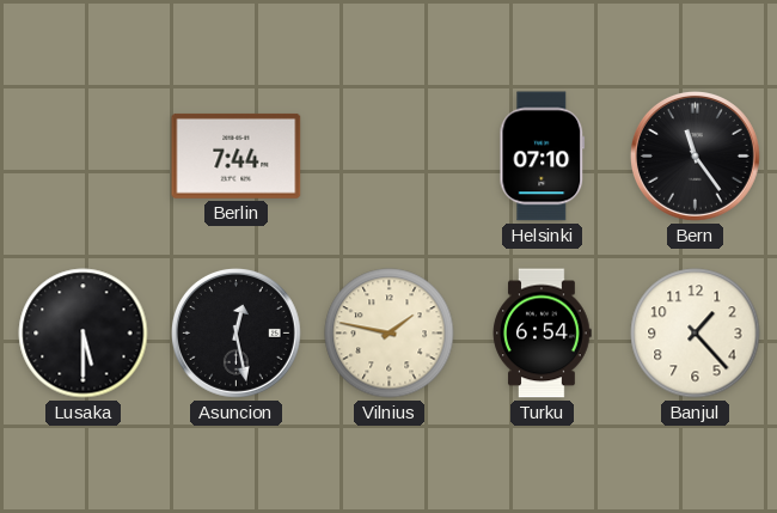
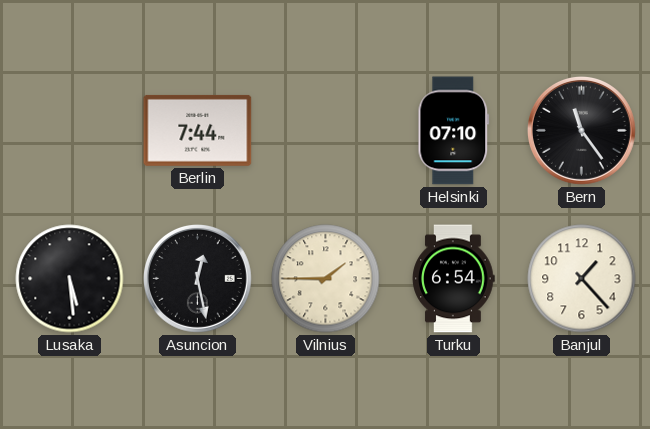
Lusaka: 5:30 -> 5:29 (70, 279)
Vilnius: 1:47 -> 1:45 (326, 279)
